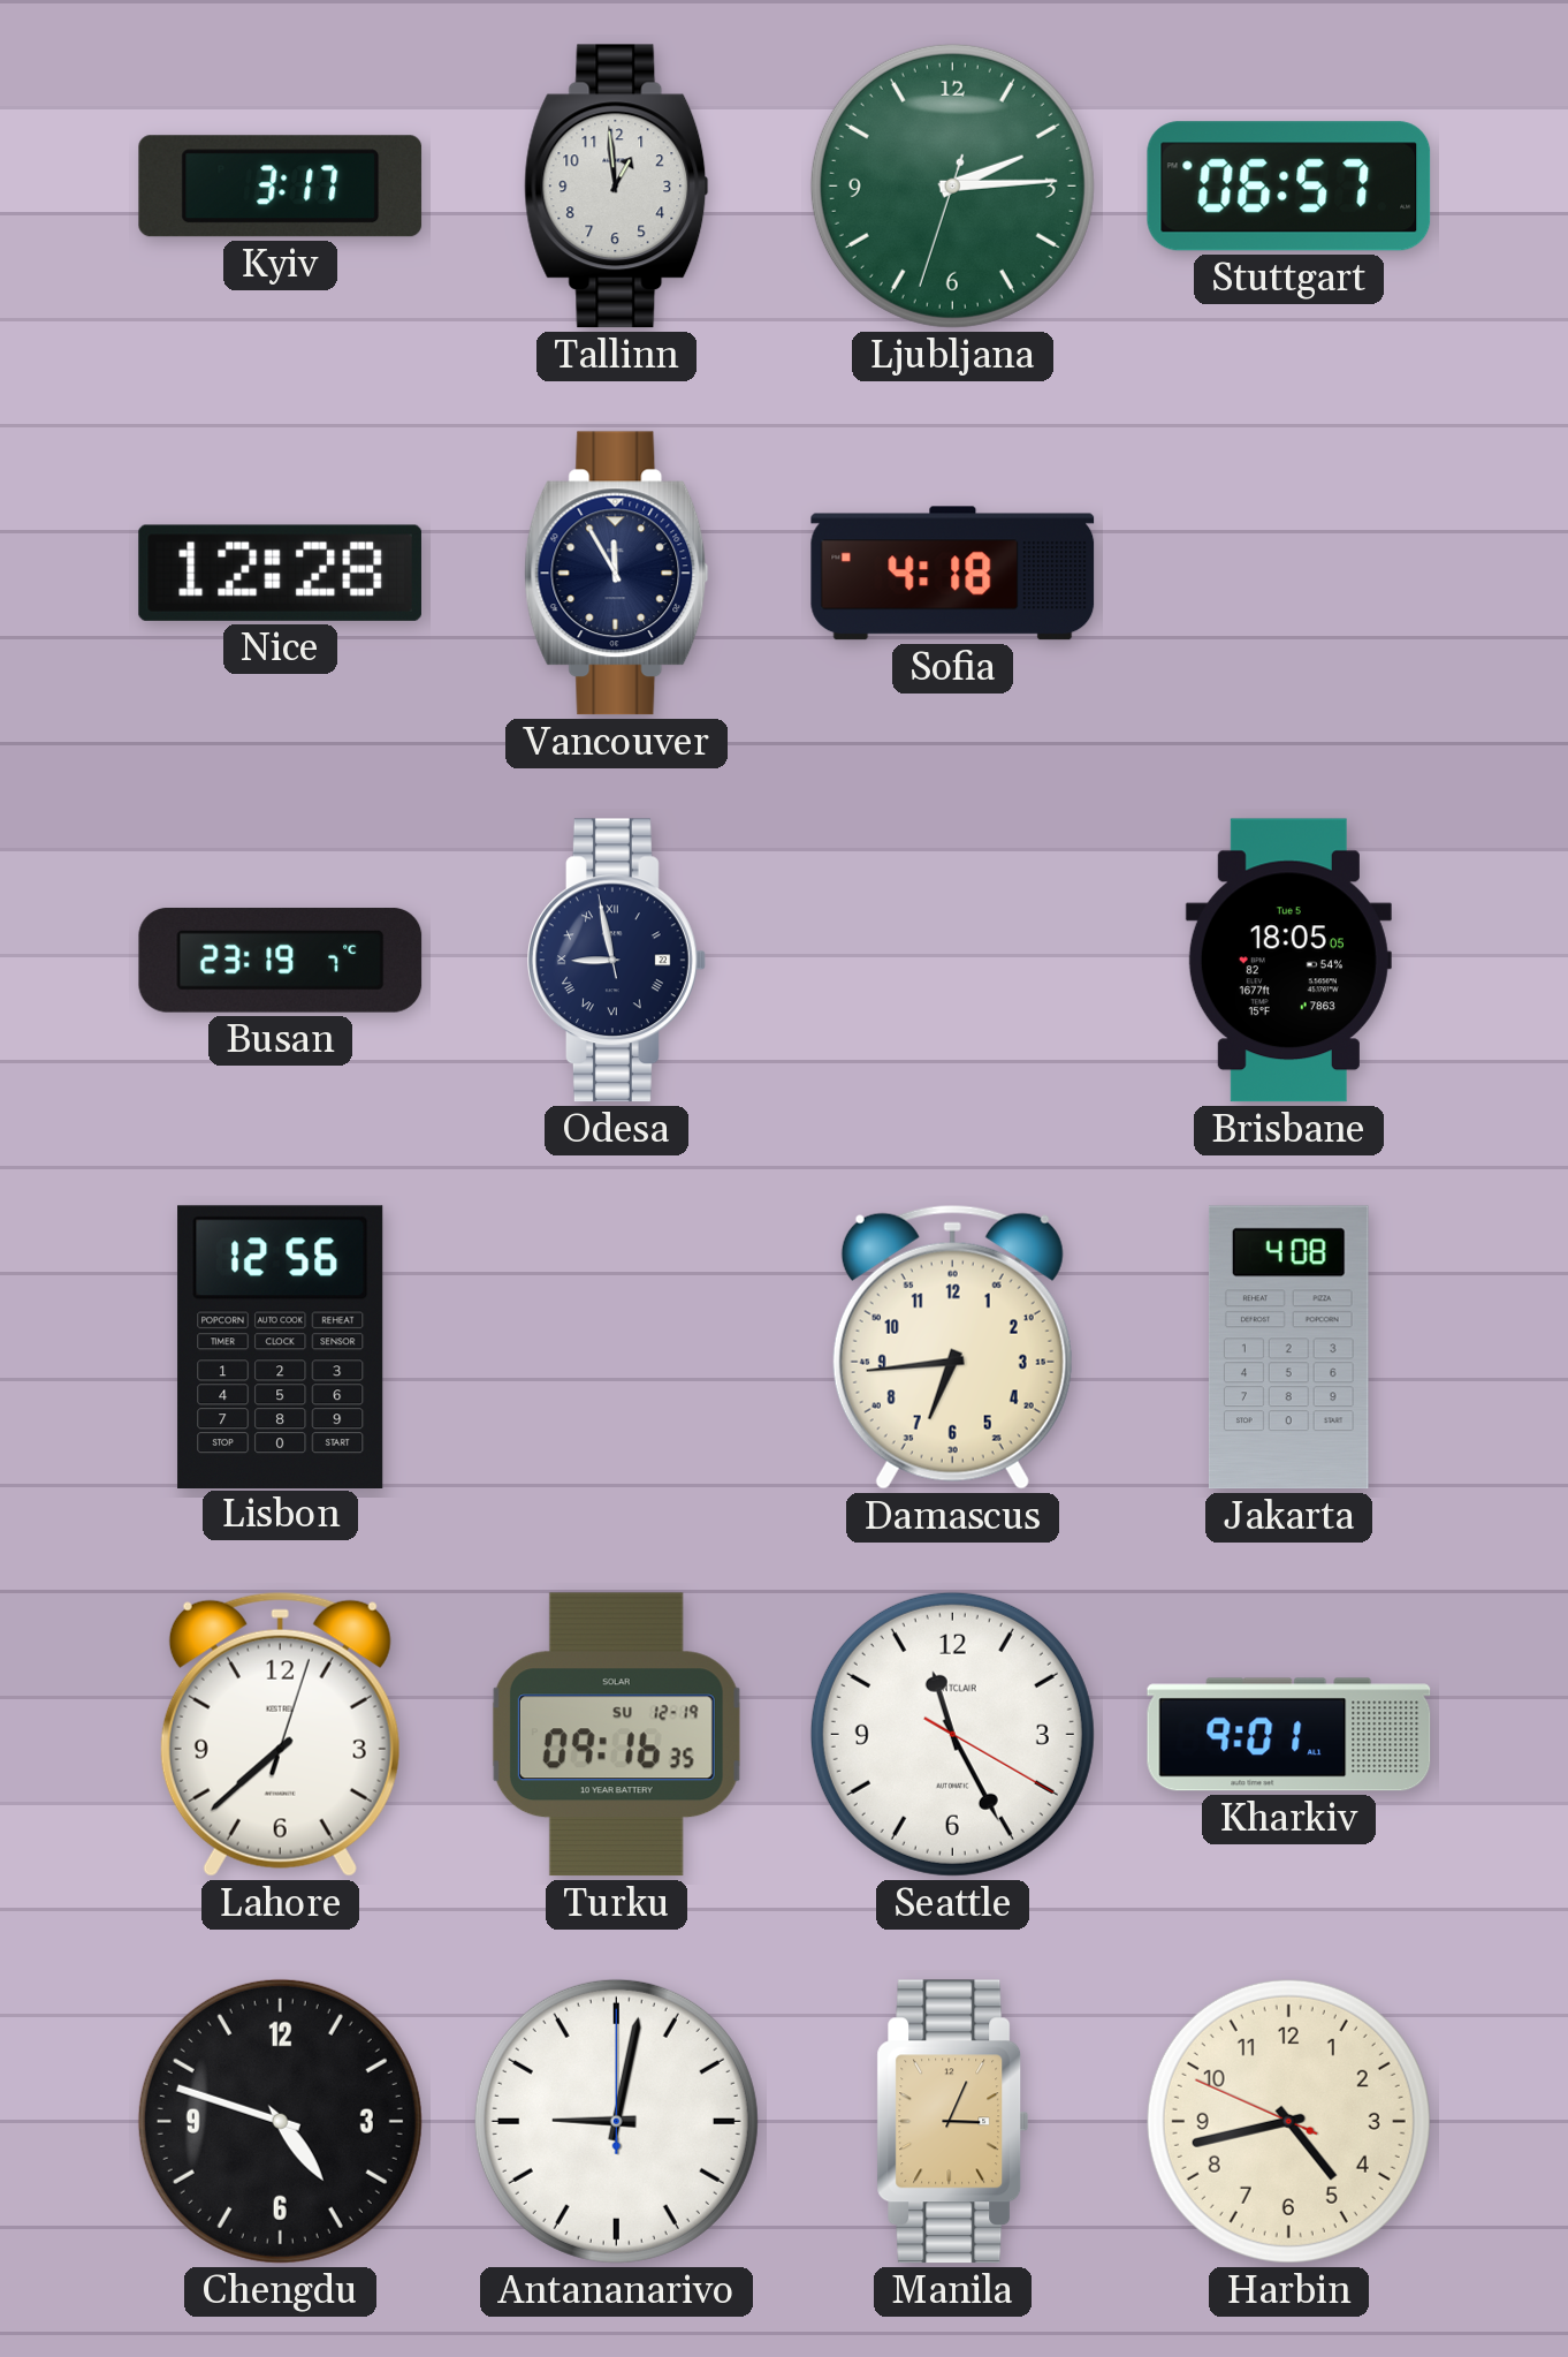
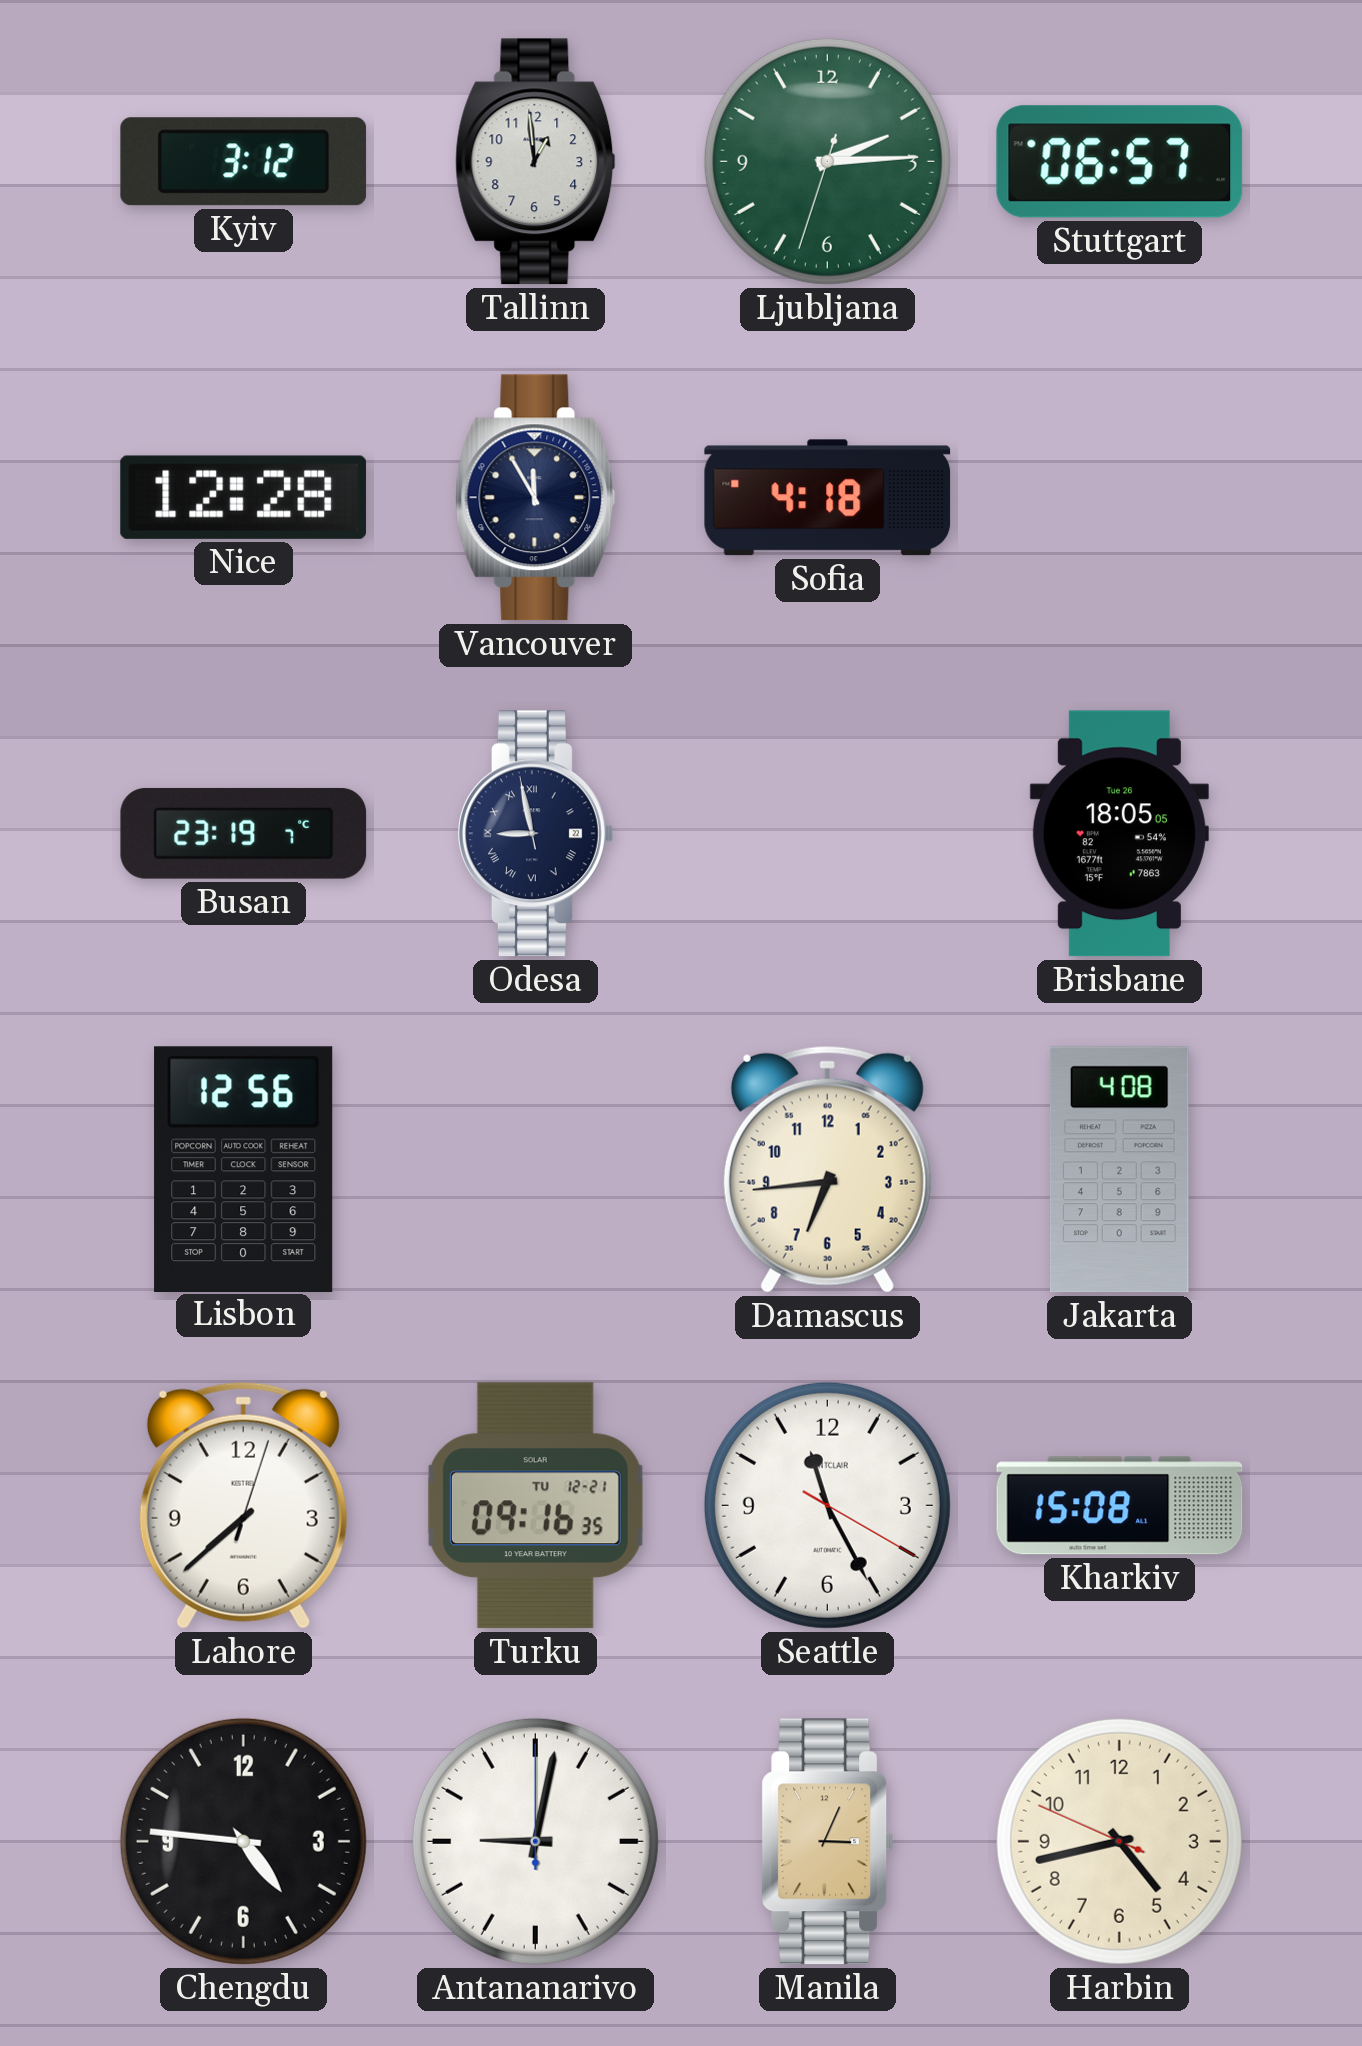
Kyiv: 3:17 -> 3:12 (244, 162)
Brisbane date: Tue 5 -> Tue 26 (1119, 834)
Turku date: SU 12-19 -> TU 12-21 (535, 1506)
Kharkiv: 9:01 -> 15:08 (1120, 1506)
Chengdu: 4:48 -> 4:46 (243, 1841)
